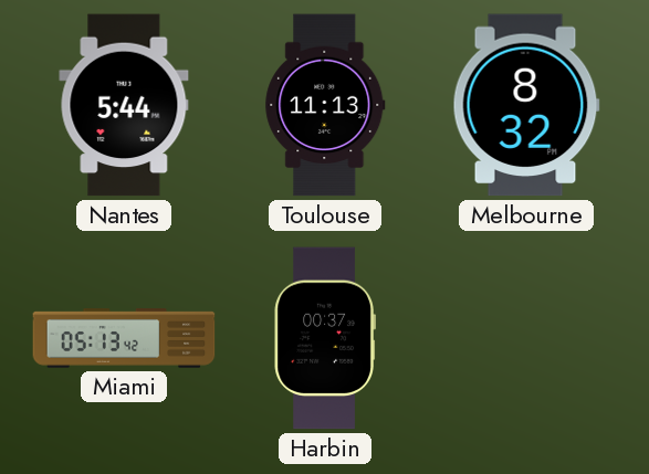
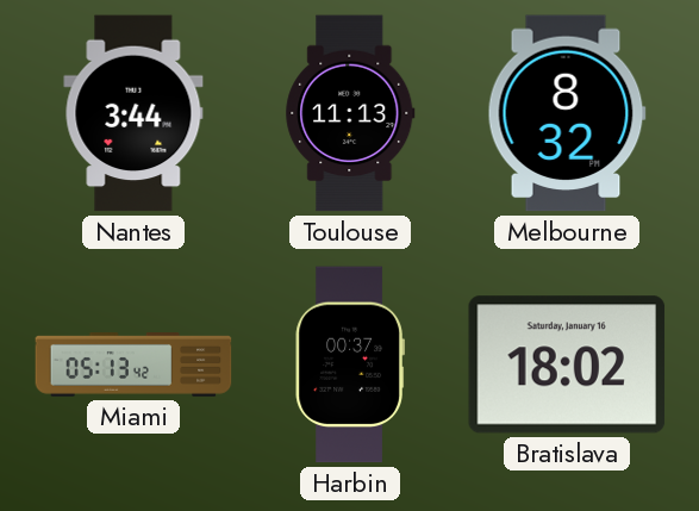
Nantes: 5:44 -> 3:44 (133, 113)
Bratislava: none -> 18:02 (567, 364)
